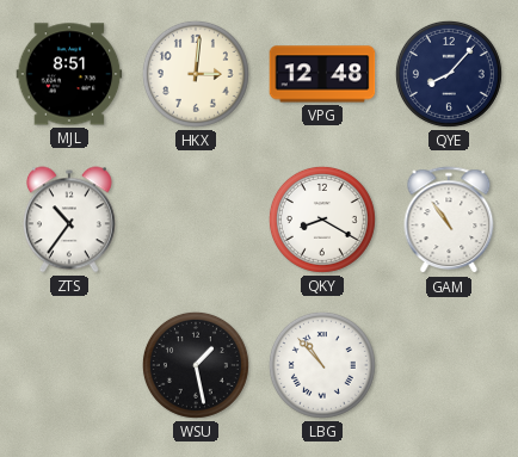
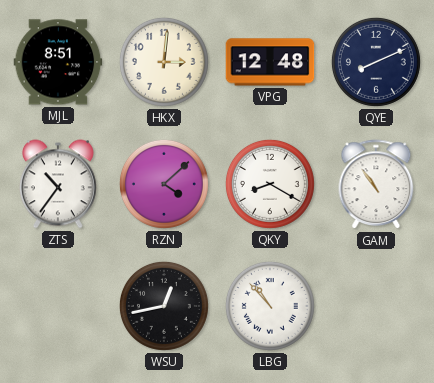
QYE: 8:07 -> 8:11 (376, 62)
RZN: none -> 4:08 (164, 184)
WSU: 1:28 -> 12:43 (164, 306)
